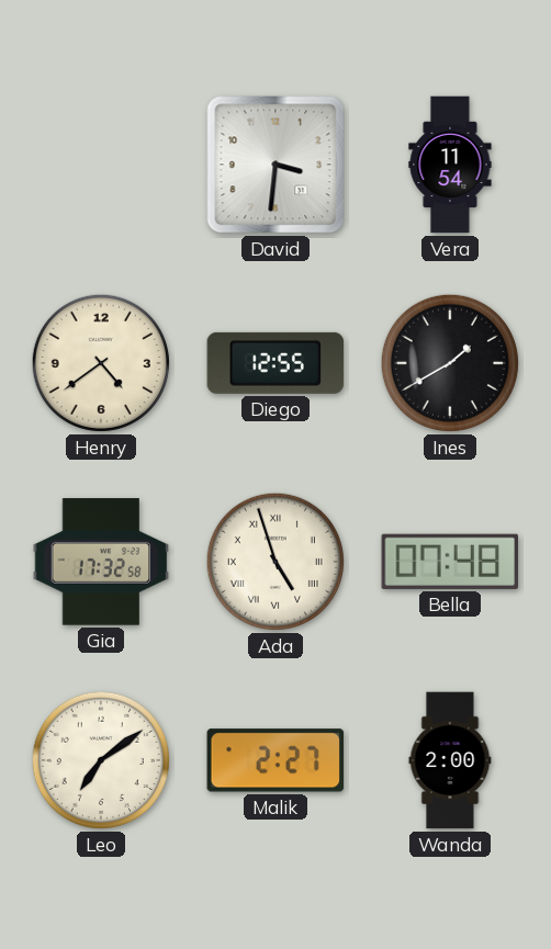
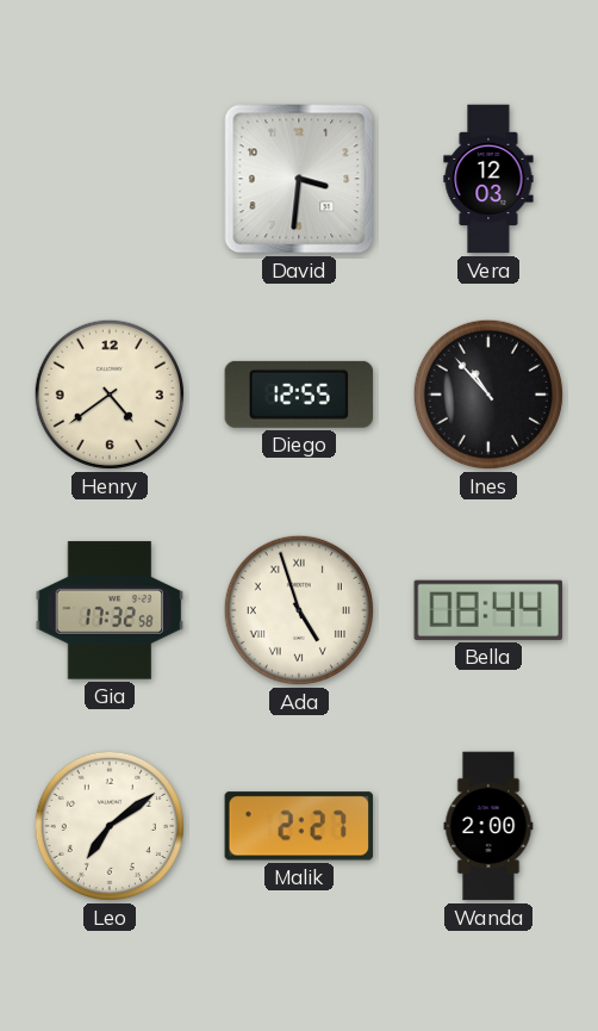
Vera: 11:54 -> 12:03 (488, 179)
Ines: 1:40 -> 10:53 (488, 395)
Bella: 07:48 -> 08:44 (488, 610)
